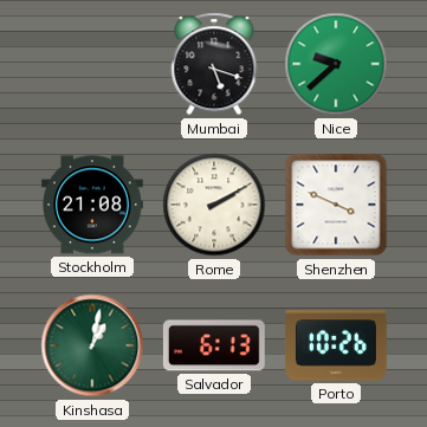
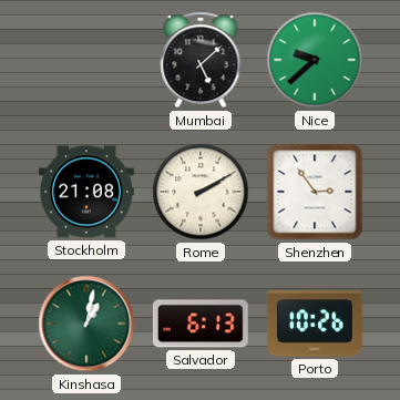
Mumbai: 5:18 -> 5:08 (201, 60)
Shenzhen: 3:49 -> 2:54 (315, 192)
